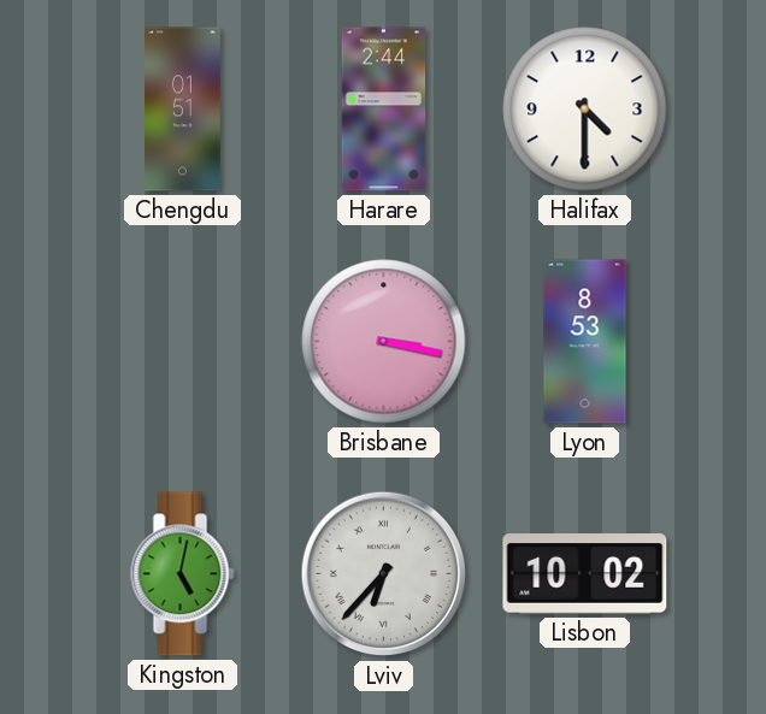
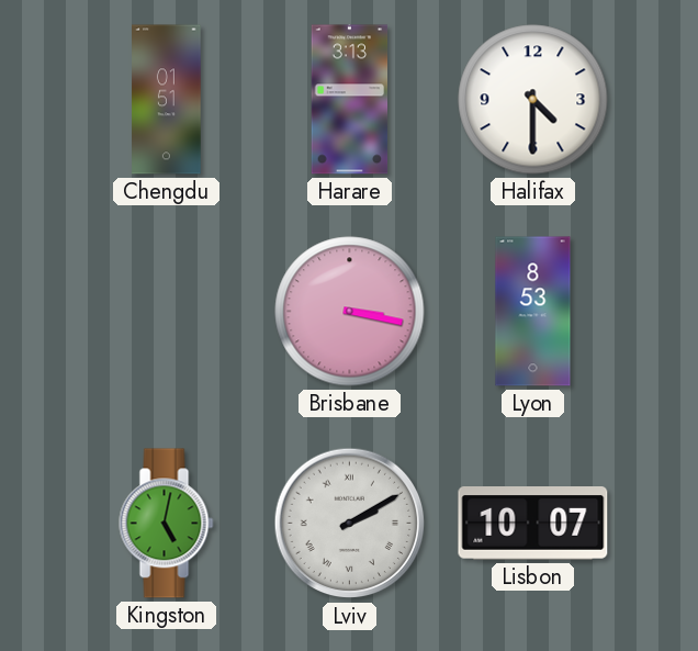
Harare: 2:44 -> 3:13 (350, 100)
Lviv: 6:37 -> 2:10 (350, 524)
Lisbon: 10:02 -> 10:07 (533, 524)
